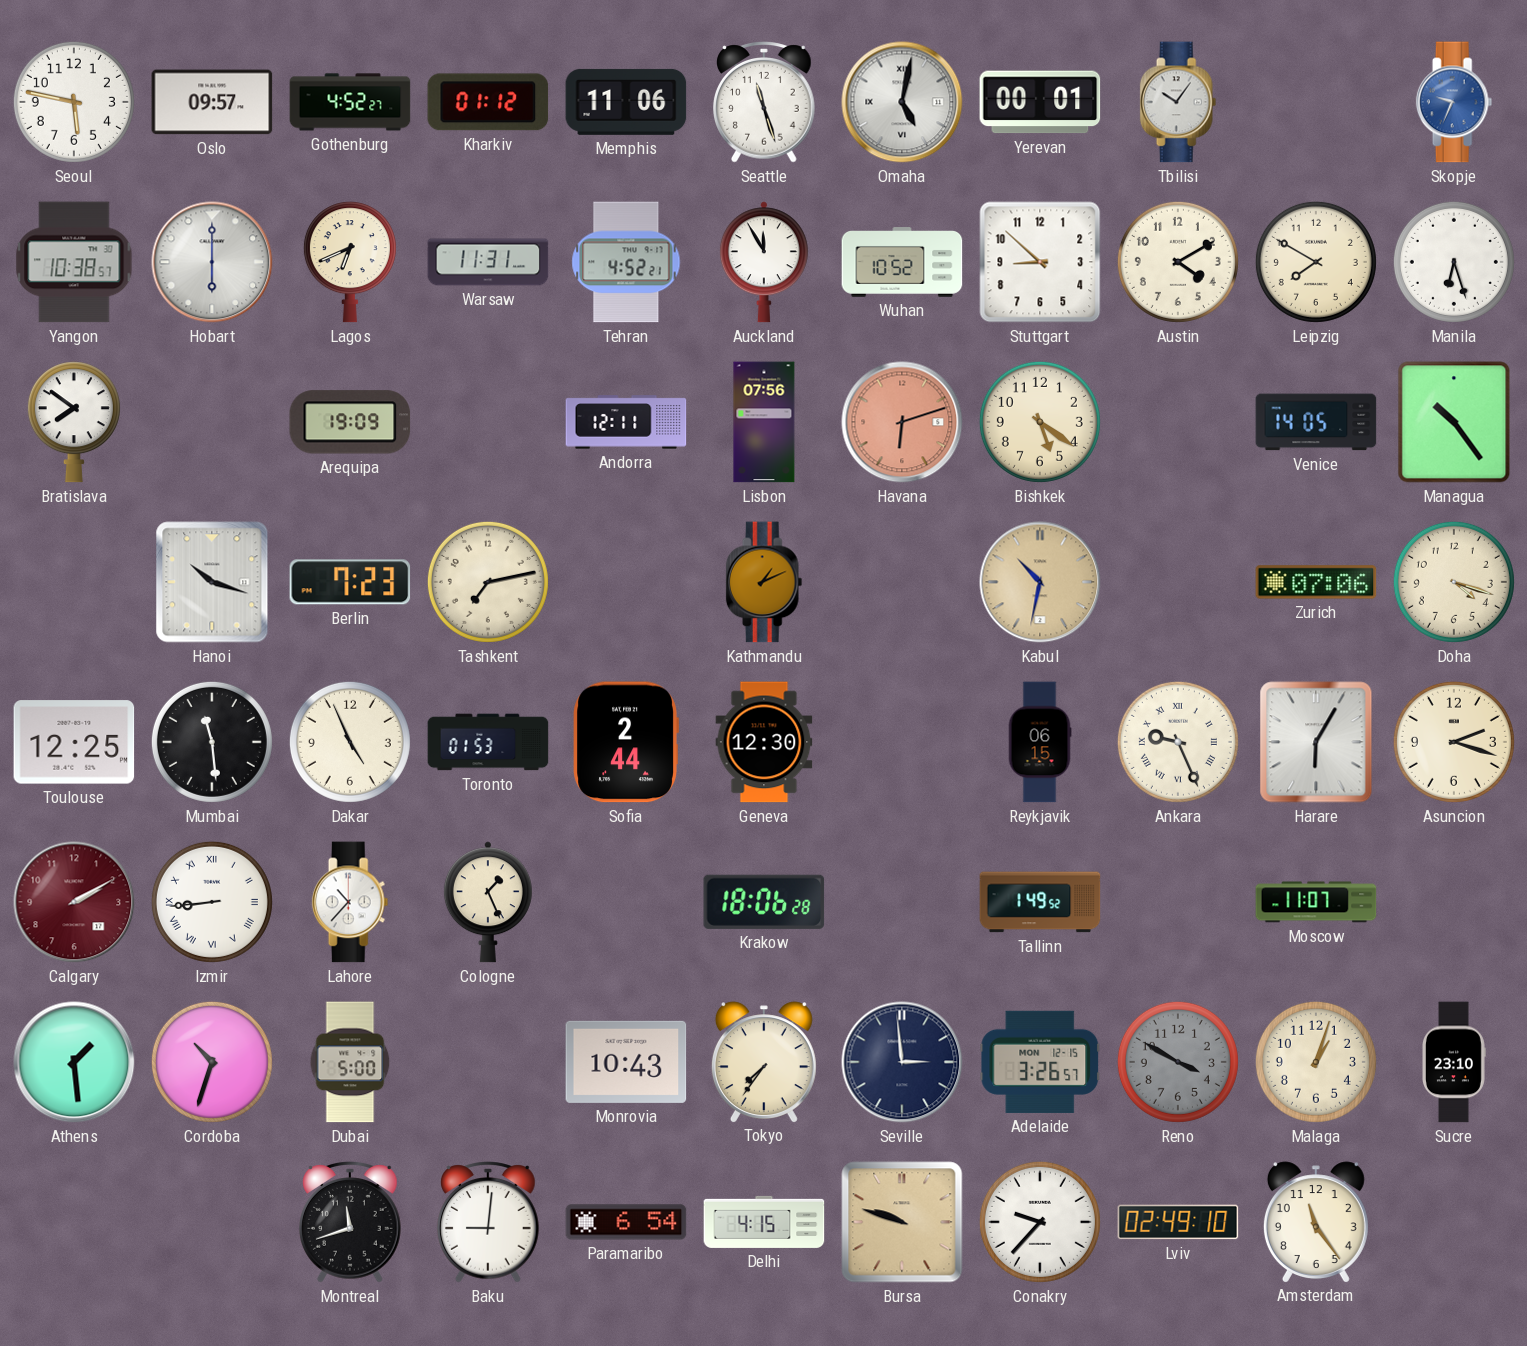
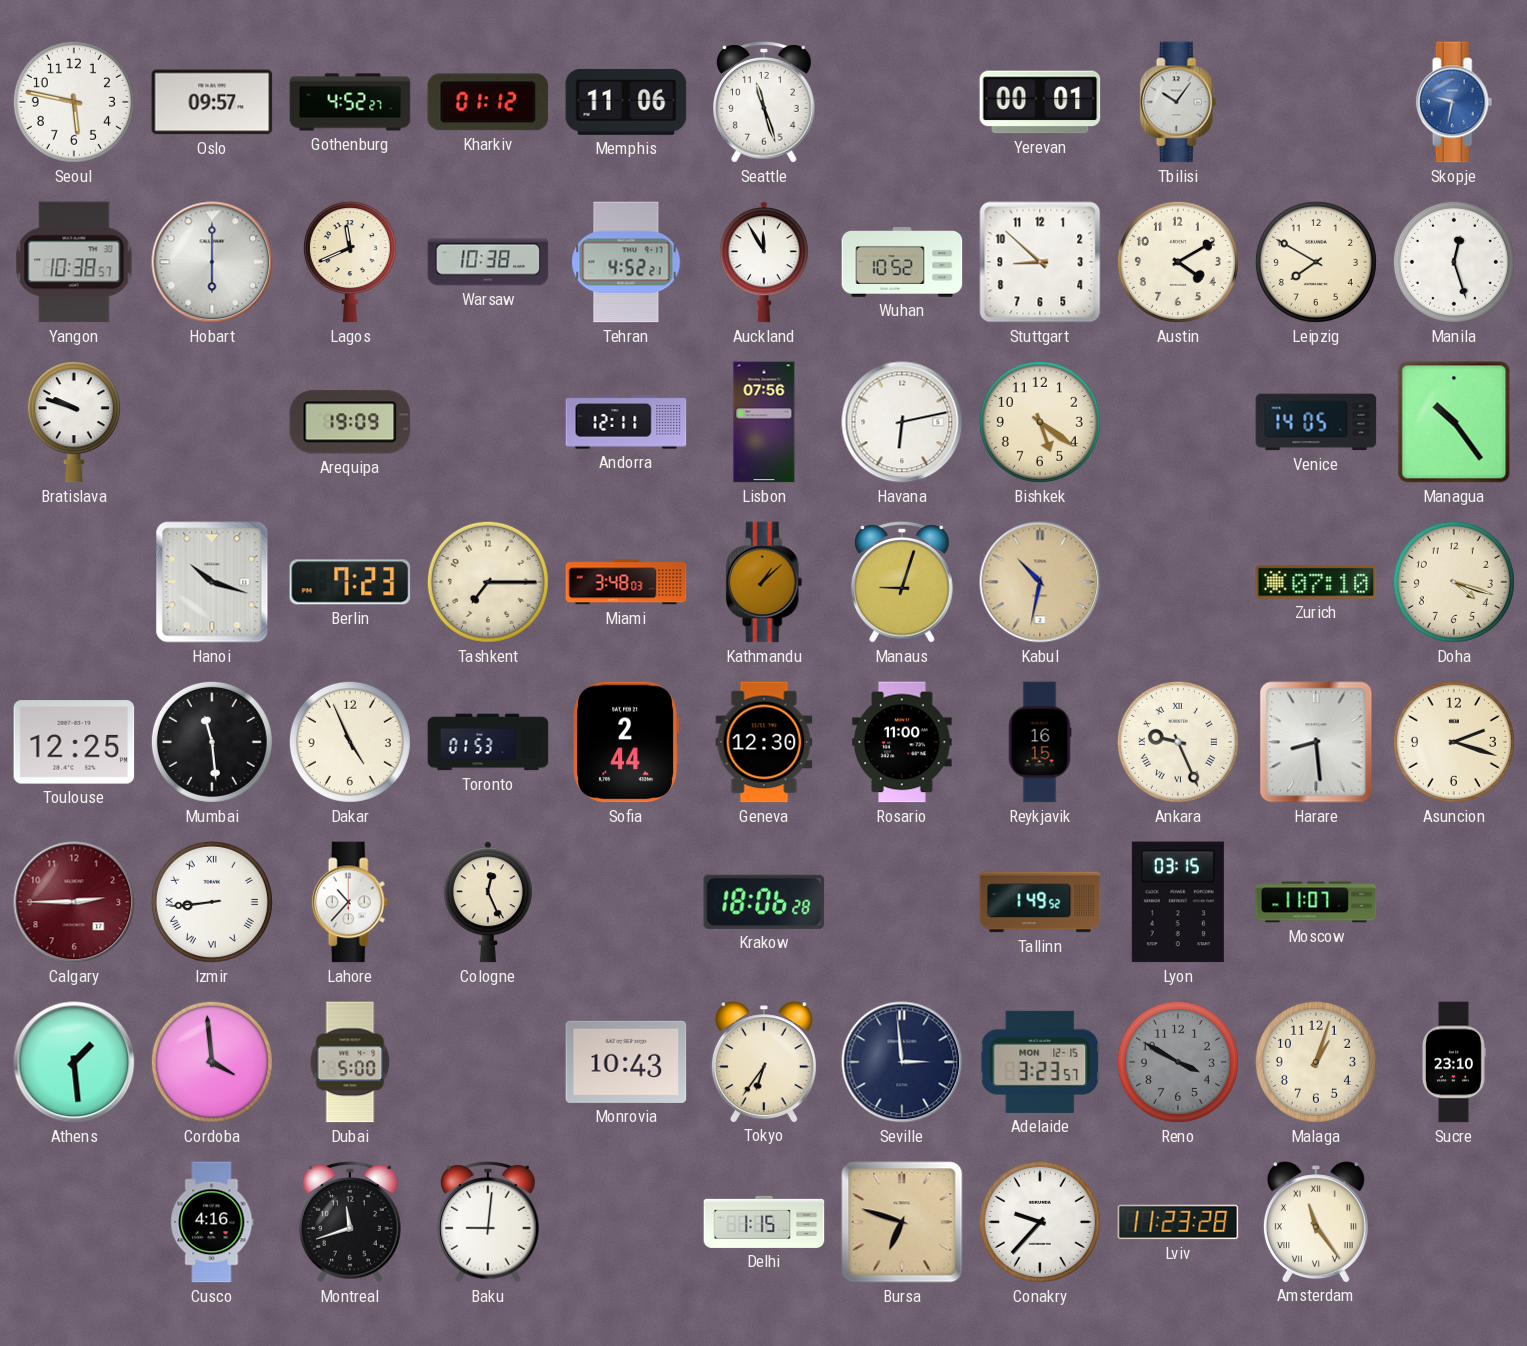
Omaha: 5:02 -> none (902, 102)
Skopje: 9:34 -> 9:32 (1454, 102)
Lagos: 6:41 -> 11:41 (350, 262)
Warsaw: 11:31 -> 10:38 (488, 262)
Manila: 6:27 -> 12:27 (1454, 262)
Bratislava: 7:51 -> 9:48 (74, 422)
Havana: 6:12 -> 6:13 (902, 422)
Havana dial: salmon -> white (902, 422)
Tashkent: 7:13 -> 7:15 (488, 582)
Miami: none -> 3:48 (626, 582)
Kathmandu: 1:11 -> 1:08 (764, 582)
Manaus: none -> 9:03 (902, 582)
Zurich: 07:06 -> 07:10 (1316, 582)
Rosario: none -> 11:00 (902, 742)
Reykjavik: 06:15 -> 16:15 (1040, 742)
Harare: 6:05 -> 8:29 (1316, 742)
Calgary: 2:10 -> 2:45 (74, 902)
Cologne: 1:26 -> 12:26 (488, 902)
Lyon: none -> 03:15 (1178, 902)
Cordoba: 10:33 -> 3:59 (212, 1062)
Tokyo: 7:36 -> 6:36 (764, 1062)
Adelaide: 3:26 -> 3:23 (1040, 1062)
Cusco: none -> 4:16 (212, 1222)
Paramaribo: 6:54 -> none (626, 1222)
Delhi: 4:15 -> 1:15 (764, 1222)
Bursa: 9:48 -> 6:48 (902, 1222)
Lviv: 02:49 -> 11:23 (1178, 1222)
Amsterdam numerals: Arabic -> Roman (1316, 1222)
